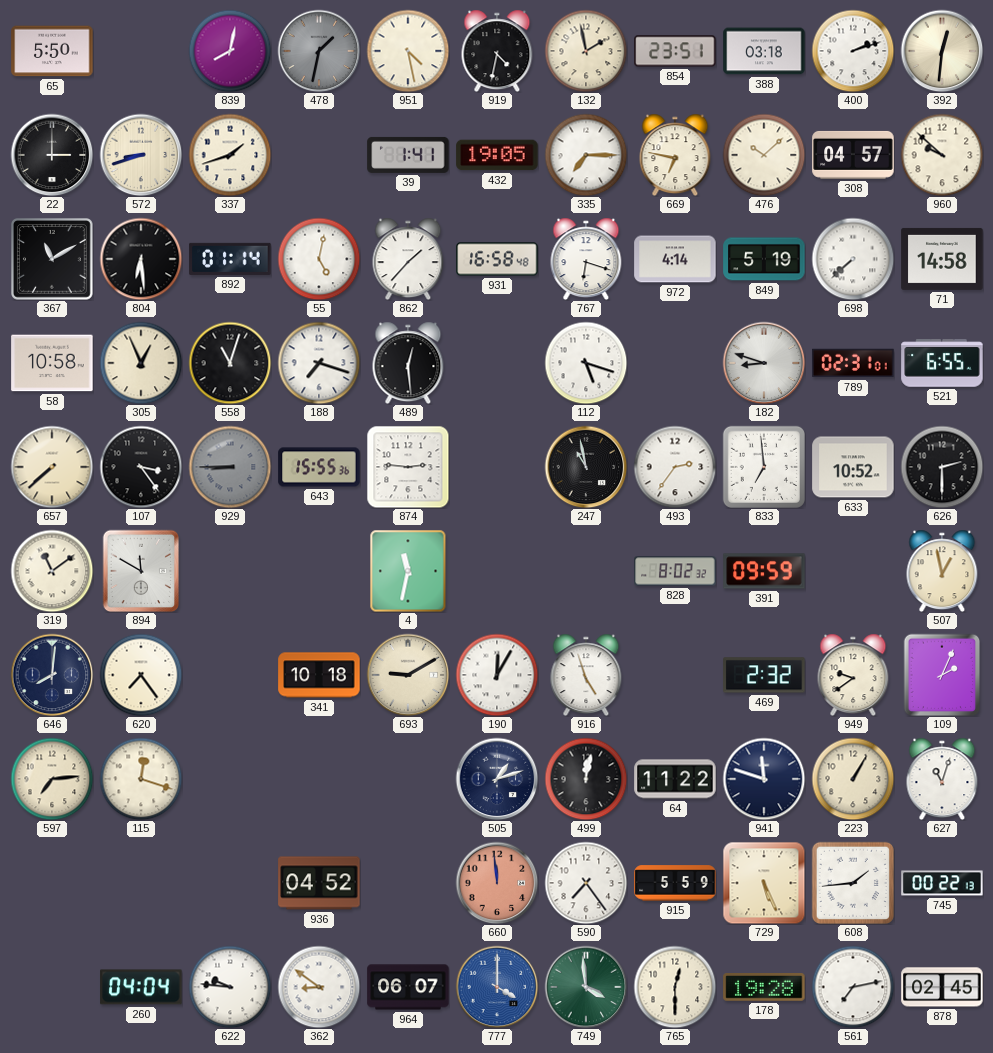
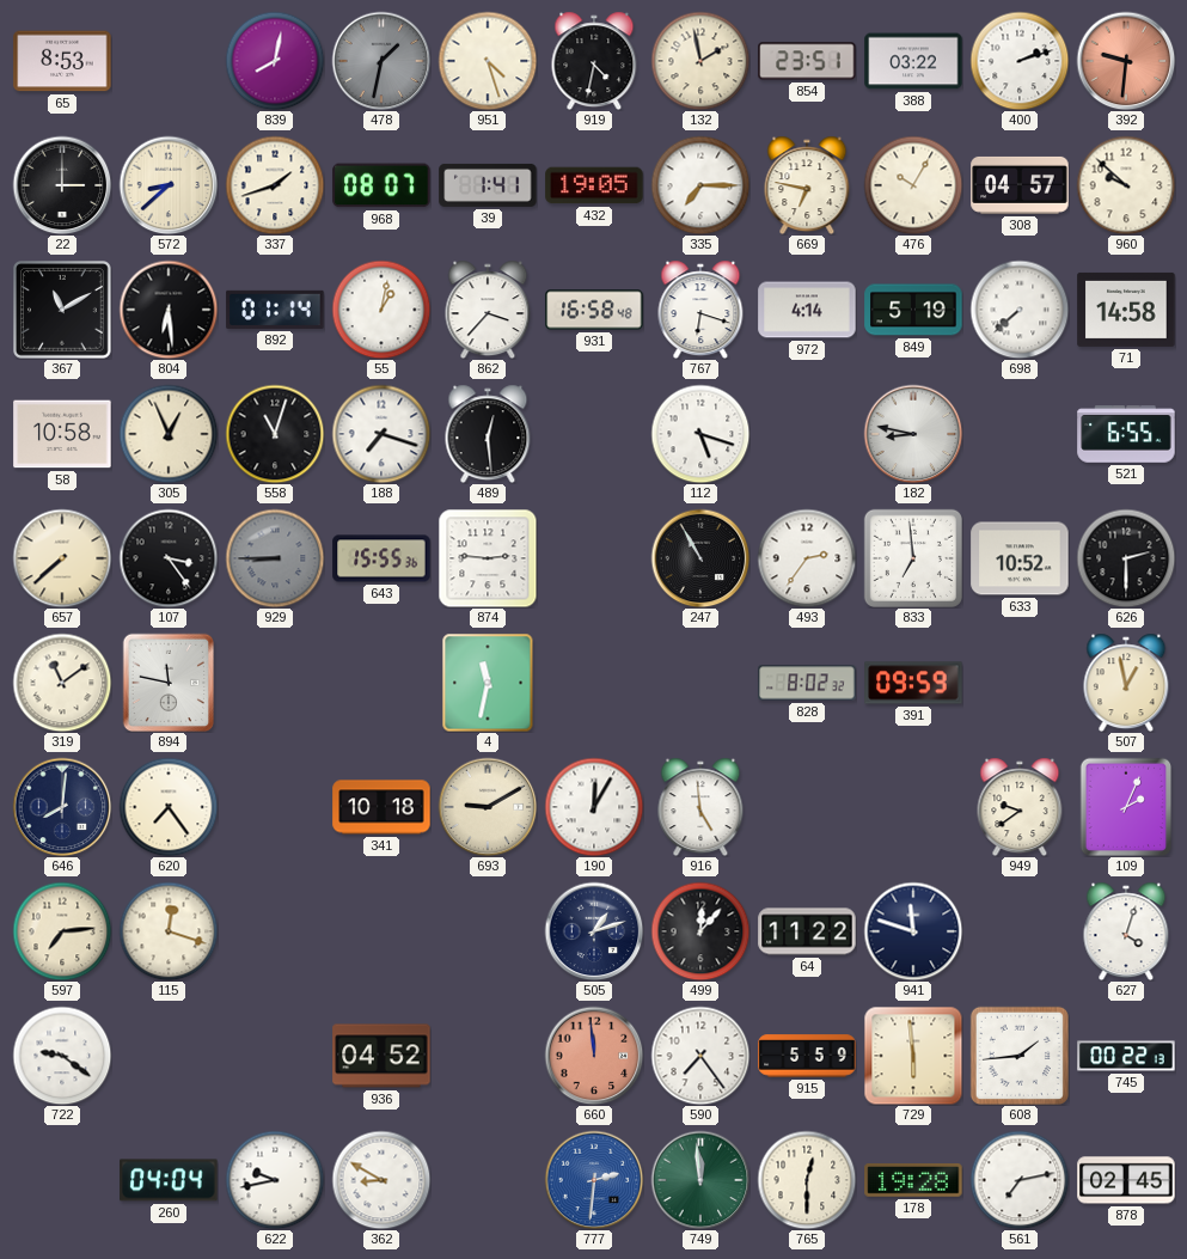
65: 5:50 -> 8:53 (62, 61)
951: 4:28 -> 4:27 (488, 61)
388: 03:18 -> 03:22 (913, 61)
392: 12:31 -> 9:31 (1126, 61)
392 dial: cream -> salmon (1126, 61)
572: 8:42 -> 8:38 (169, 185)
968: none -> 08:07 (381, 185)
476: 10:08 -> 10:05 (913, 185)
55: 5:02 -> 1:02 (381, 310)
862: 1:37 -> 3:37 (488, 310)
182: 8:48 -> 8:47 (913, 434)
789: 02:31 -> none (853, 363)
247: 10:58 -> 10:55 (700, 558)
894: 11:50 -> 11:47 (169, 683)
916: 4:57 -> 4:59 (700, 807)
469: 2:32 -> none (764, 675)
499: 12:02 -> 12:07 (700, 931)
223: 1:05 -> none (853, 779)
627: 11:03 -> 4:03 (1126, 931)
722: none -> 9:21 (62, 1056)
729: 5:26 -> 5:59 (913, 1056)
622: 9:46 -> 9:43 (275, 1180)
362: 8:51 -> 8:50 (381, 1180)
964: 06:07 -> none (408, 987)
777: 4:00 -> 2:31 (594, 1180)
749: 3:59 -> 11:59 (700, 1180)
